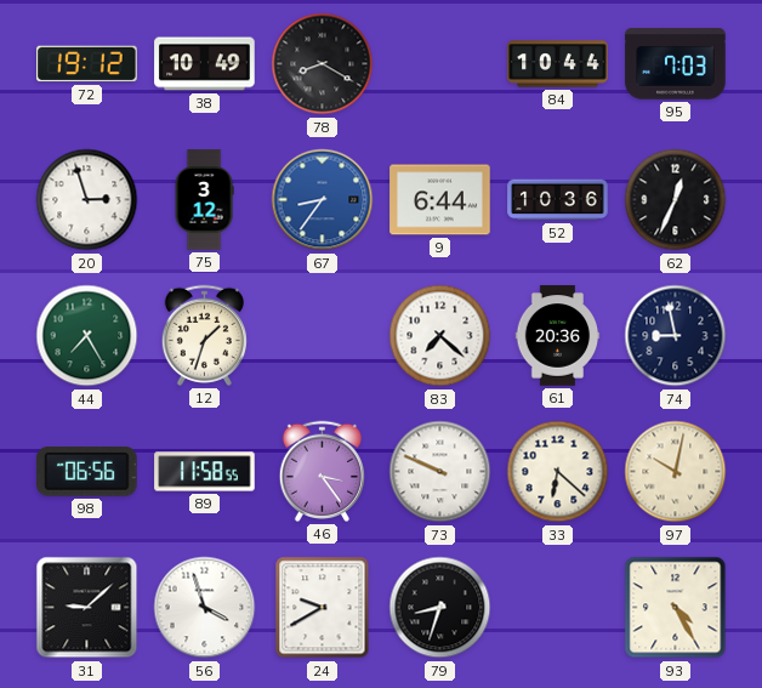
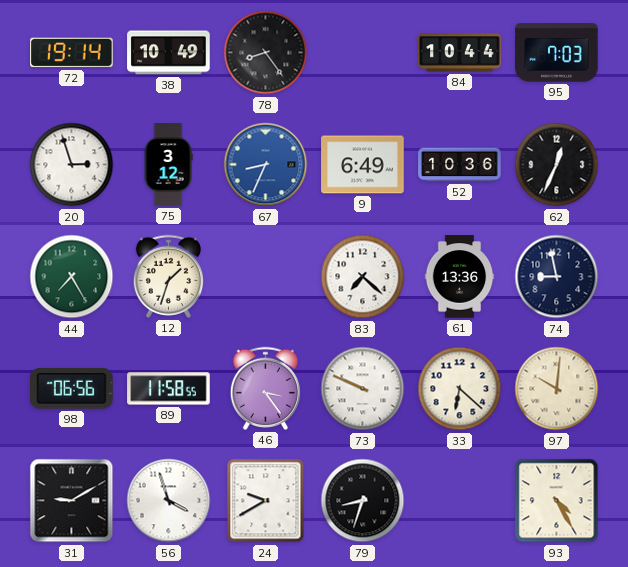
72: 19:12 -> 19:14 (72, 53)
78: 8:20 -> 8:24 (266, 53)
67: 8:36 -> 8:34 (266, 165)
9: 6:44 -> 6:49 (363, 165)
61: 20:36 -> 13:36 (460, 277)
97: 10:02 -> 10:01 (557, 389)
31: 9:08 -> 9:10 (72, 501)
